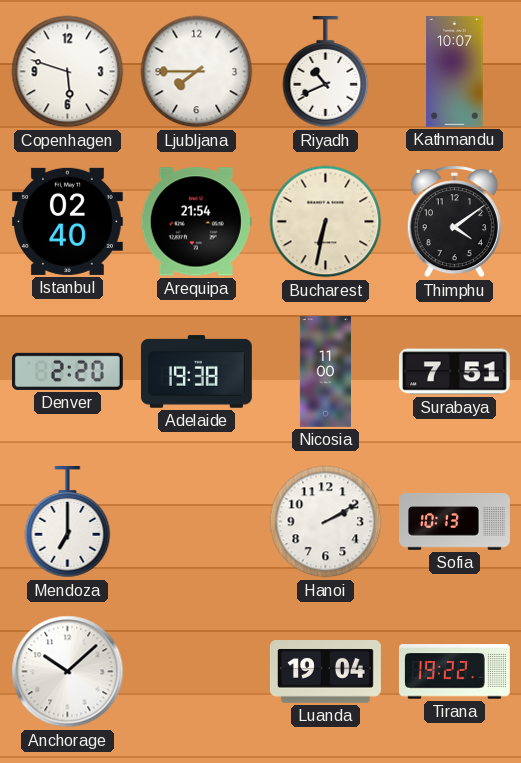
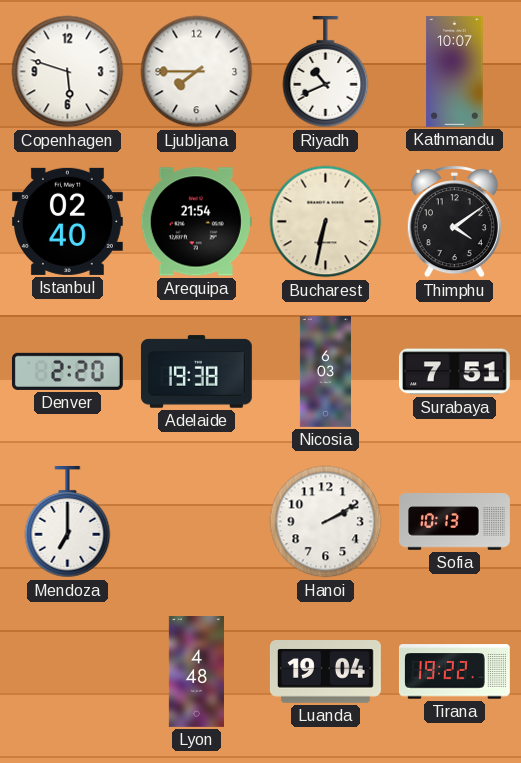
Nicosia: 11:00 -> 6:03 (325, 372)
Anchorage: 10:08 -> none (68, 672)
Lyon: none -> 4:48 (196, 672)
